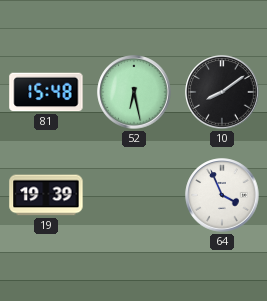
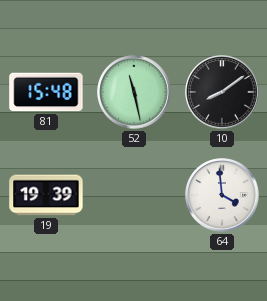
52: 6:28 -> 11:28 (134, 92)
64: 3:56 -> 3:59 (222, 195)
